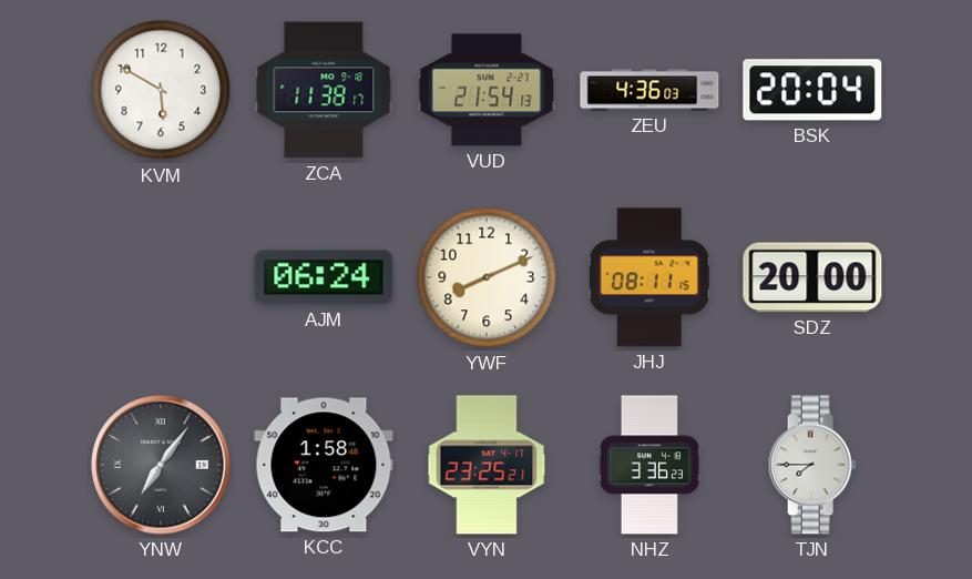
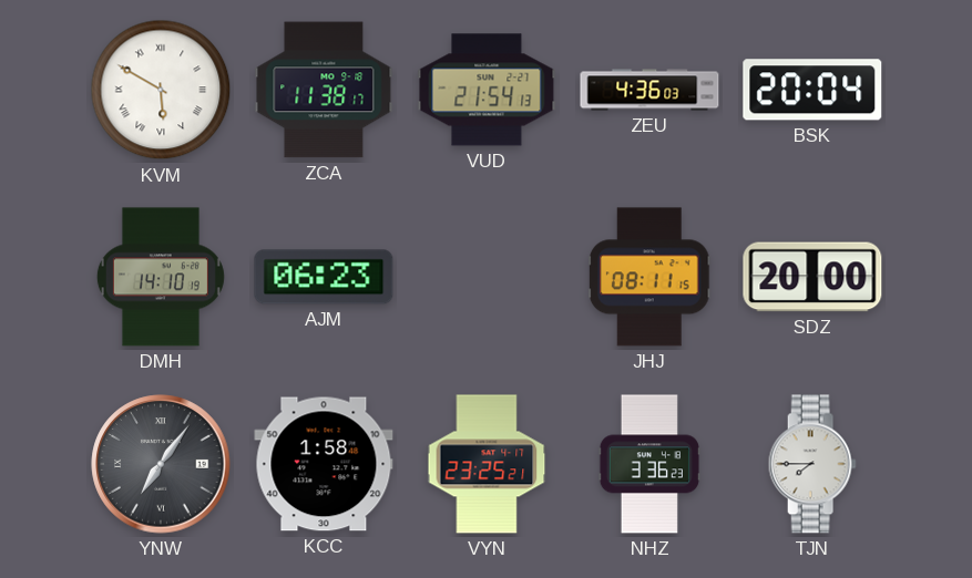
KVM numerals: Arabic -> Roman (161, 90)
DMH: none -> 14:10 (161, 277)
AJM: 06:24 -> 06:23 (324, 277)
YWF: 8:11 -> none (487, 277)
